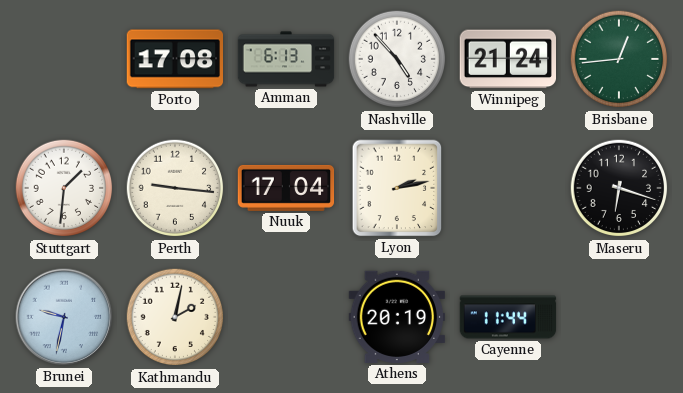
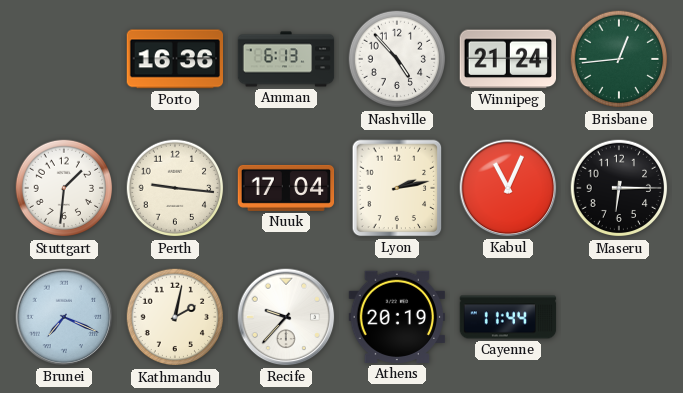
Porto: 17:08 -> 16:36 (175, 59)
Kabul: none -> 11:04 (508, 188)
Maseru: 6:18 -> 6:15 (619, 188)
Brunei: 9:32 -> 7:19 (64, 317)
Recife: none -> 9:37 (286, 317)
